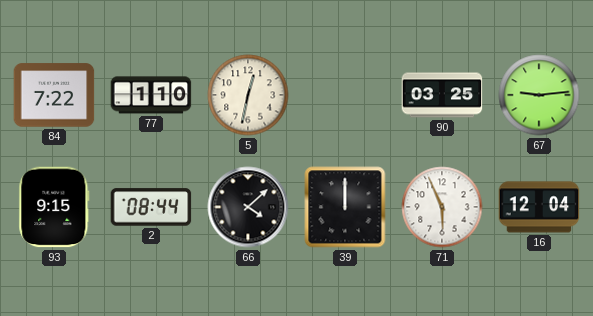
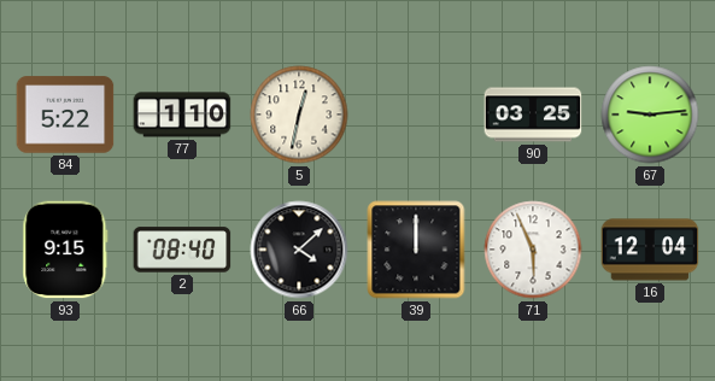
84: 7:22 -> 5:22 (65, 115)
2: 08:44 -> 08:40 (182, 250)
